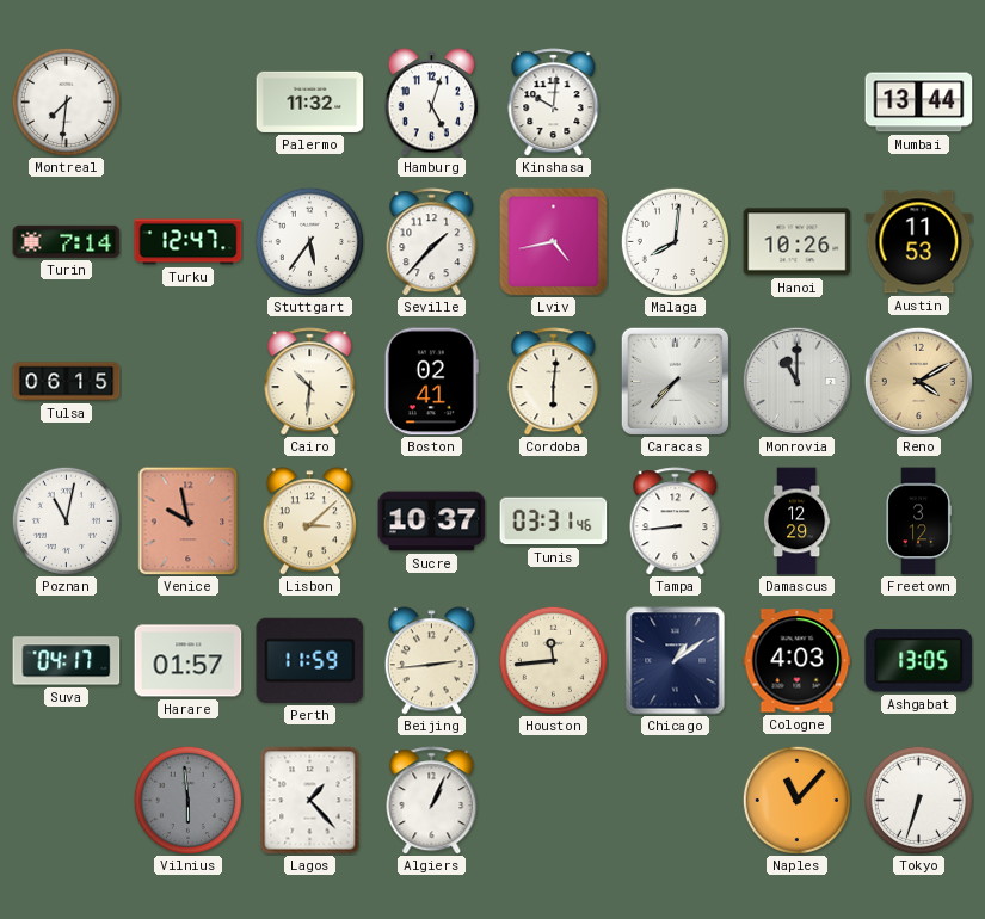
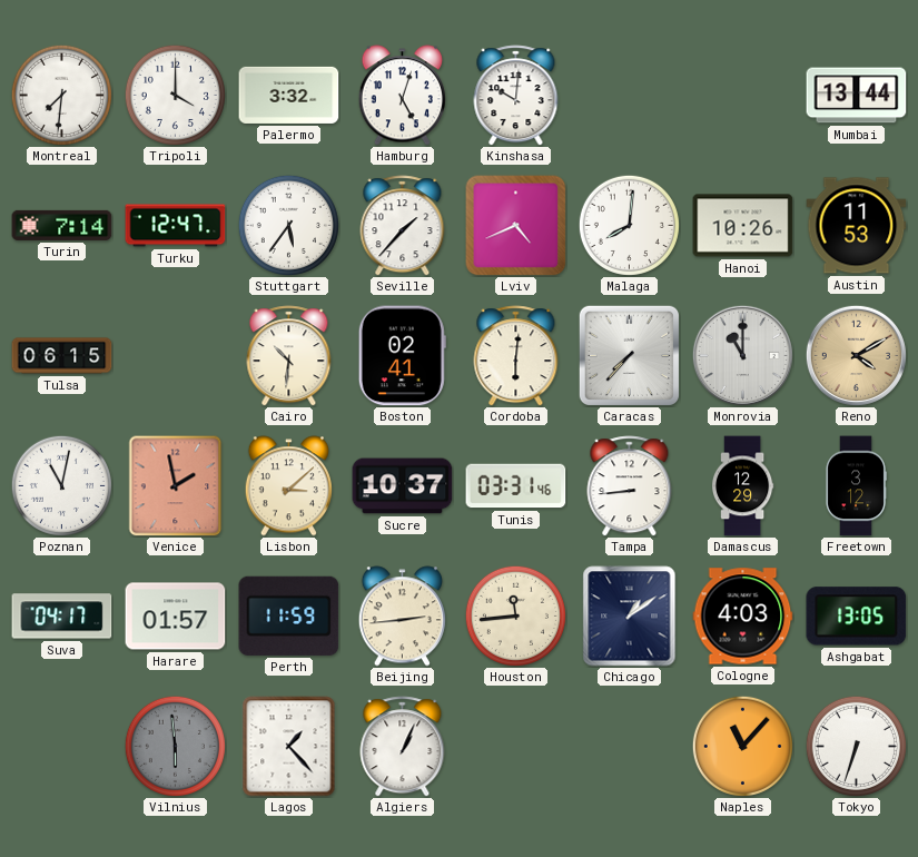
Tripoli: none -> 4:00 (175, 95)
Palermo: 11:32 -> 3:32 (289, 95)
Lviv: 4:43 -> 4:41 (516, 226)
Venice: 9:58 -> 1:58 (176, 486)
